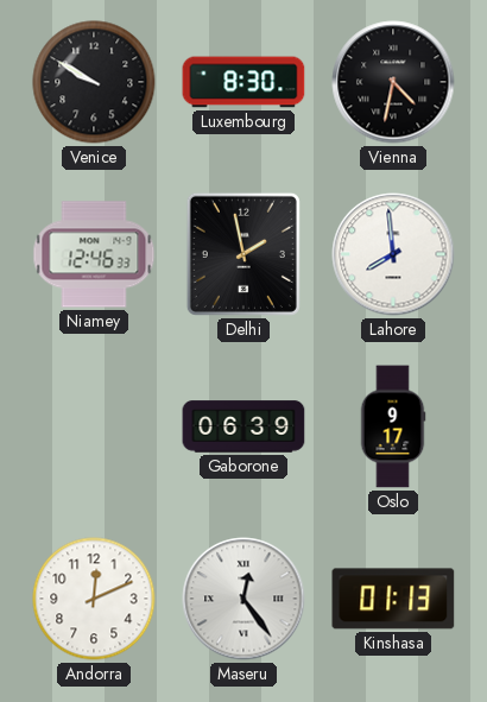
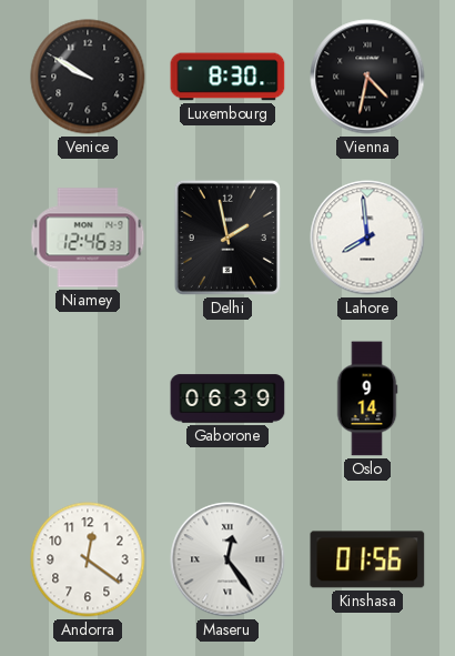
Oslo: 9:17 -> 9:14 (367, 398)
Andorra: 12:11 -> 12:21 (88, 559)
Kinshasa: 01:13 -> 01:56 (367, 559)
